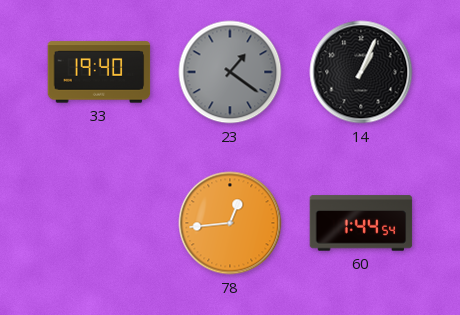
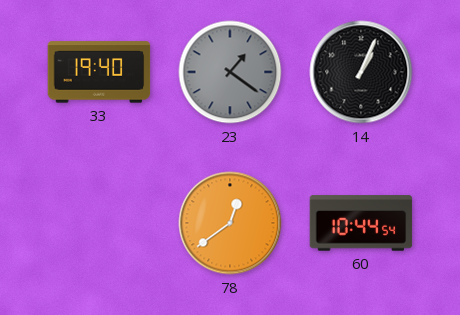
78: 12:44 -> 12:39 (230, 223)
60: 1:44 -> 10:44 (361, 223)
